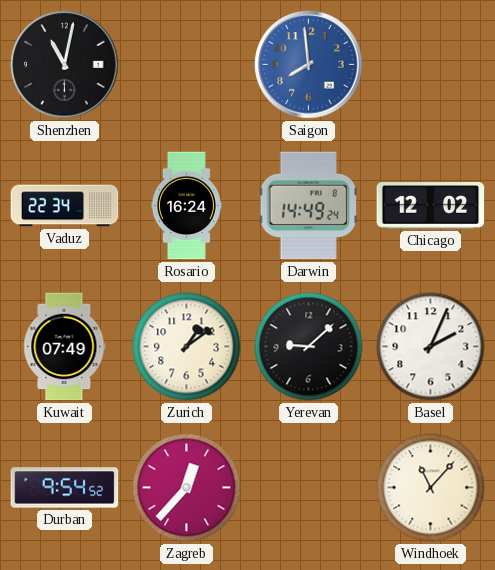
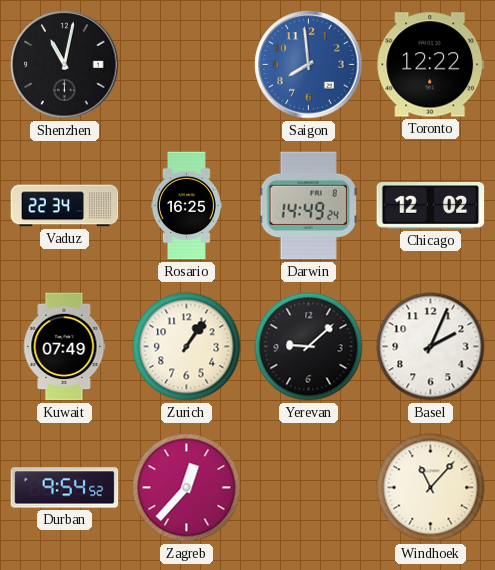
Toronto: none -> 12:22 (431, 65)
Rosario: 16:24 -> 16:25 (186, 206)
Zurich: 1:09 -> 1:06 (187, 347)
